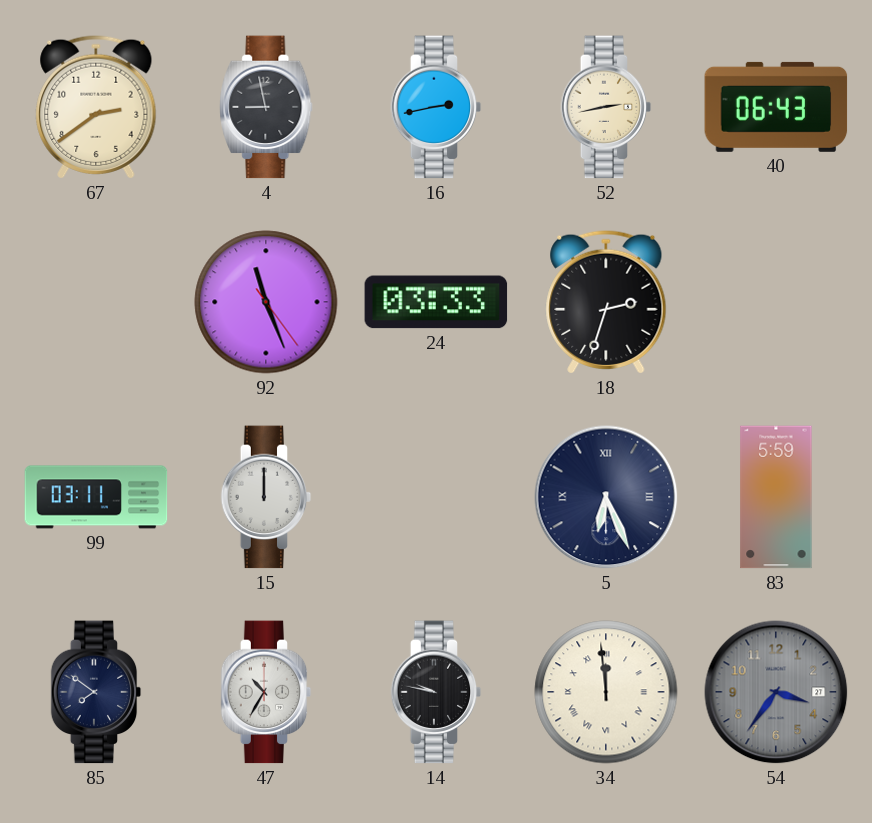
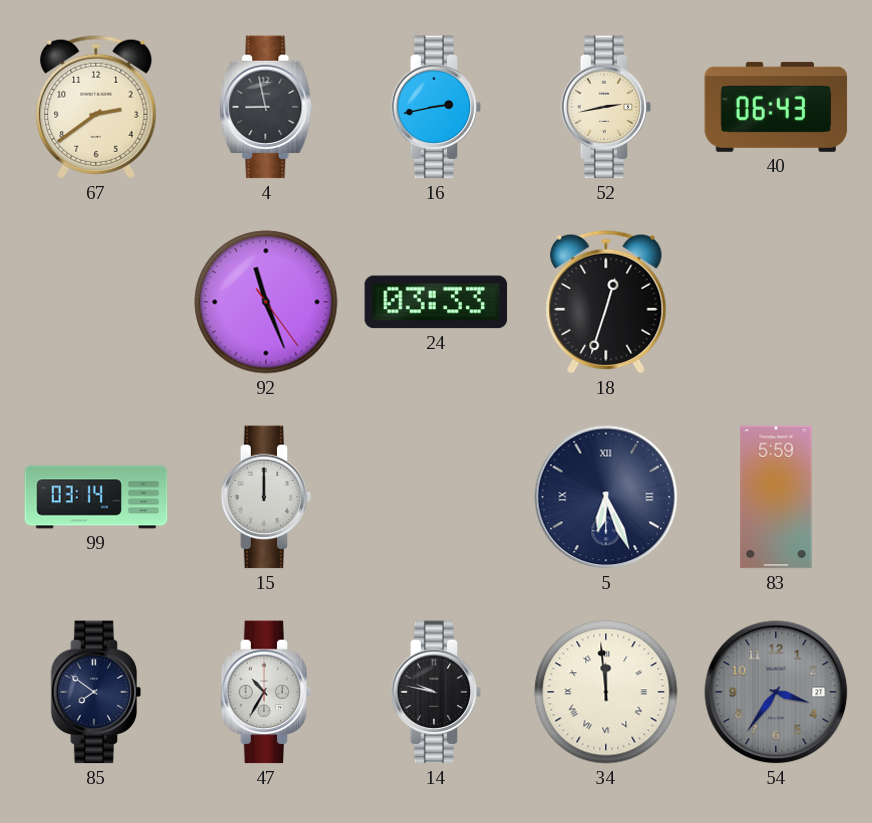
18: 2:33 -> 12:33 (606, 302)
99: 03:11 -> 03:14 (96, 497)
